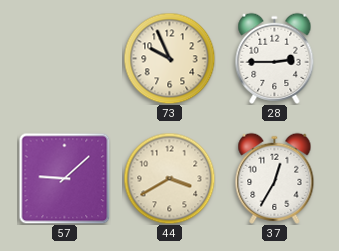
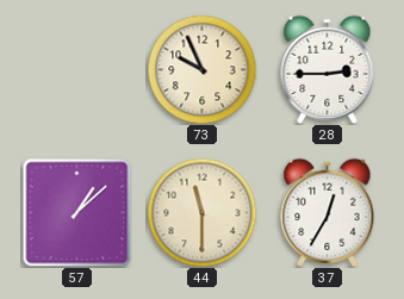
57: 9:08 -> 1:08 (76, 212)
44: 3:40 -> 11:30 (201, 212)
